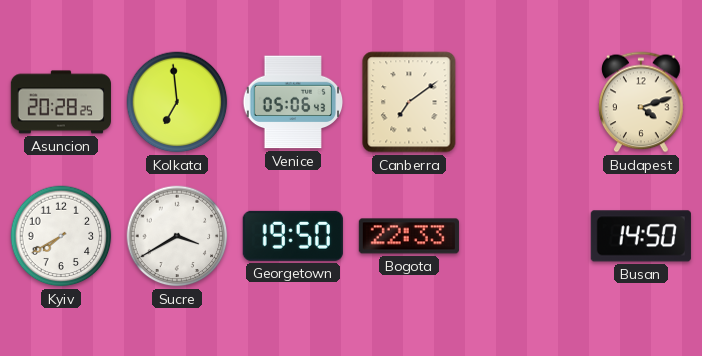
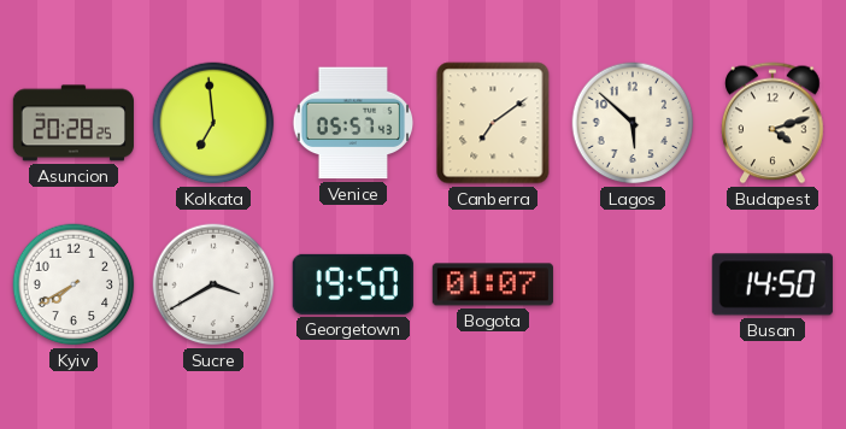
Venice: 05:06 -> 05:57 (353, 123)
Lagos: none -> 5:52 (633, 123)
Bogota: 22:33 -> 01:07 (493, 284)
